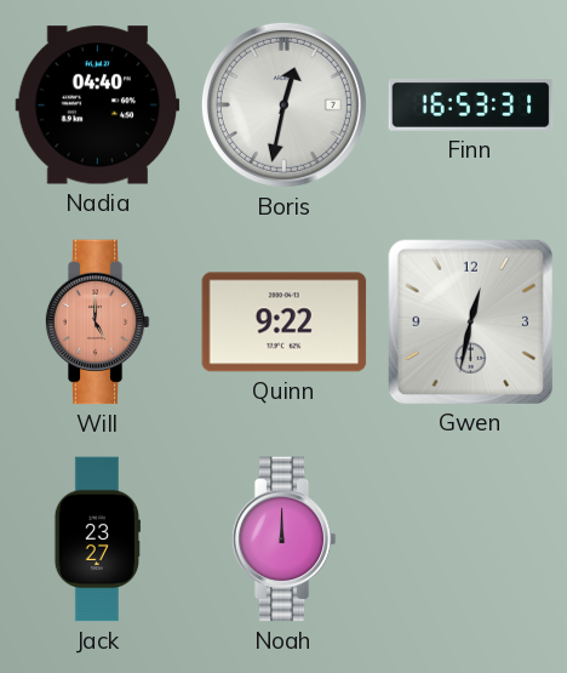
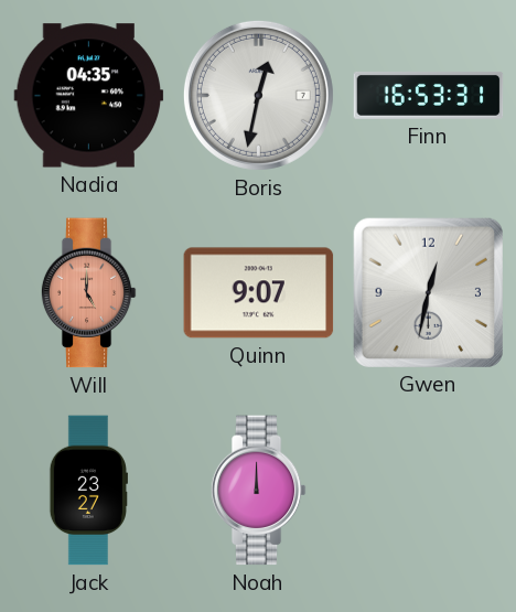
Nadia: 04:40 -> 04:35 (89, 96)
Quinn: 9:22 -> 9:07 (259, 293)
